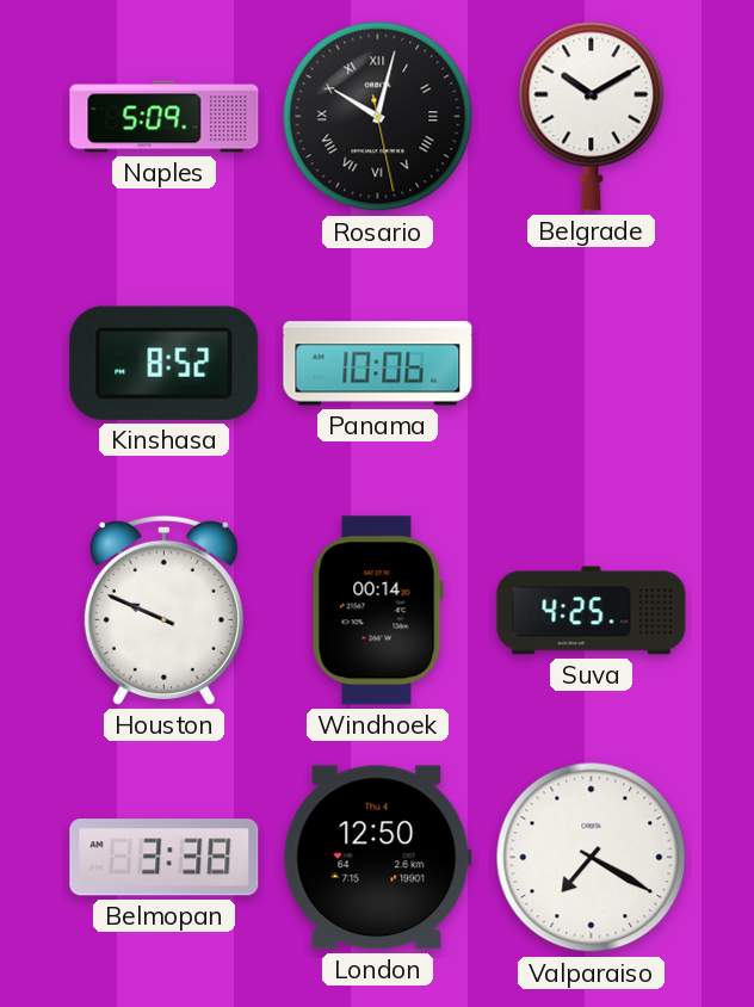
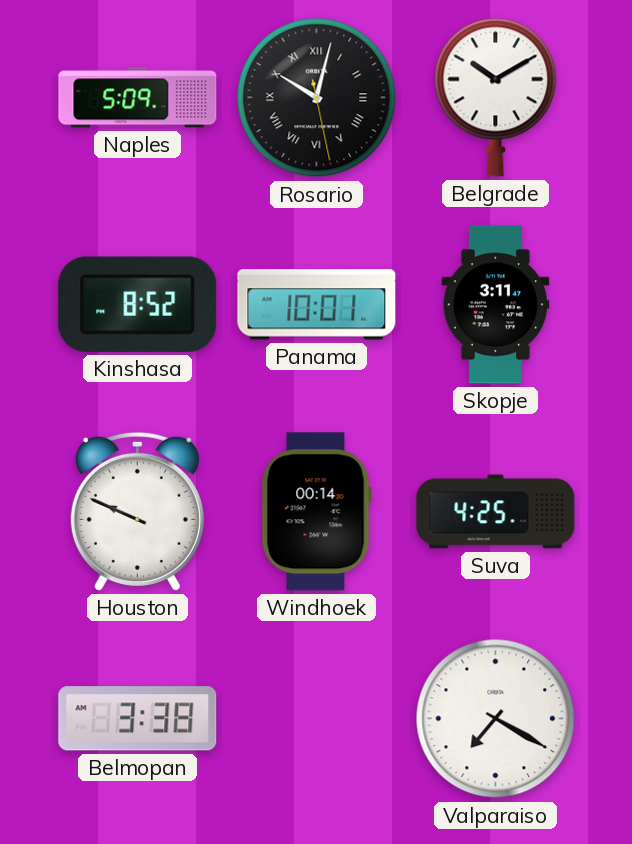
Panama: 10:06 -> 10:01 (317, 305)
Skopje: none -> 3:11 (496, 305)
London: 12:50 -> none (377, 858)
